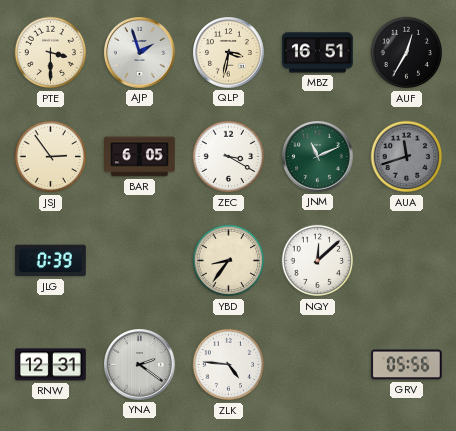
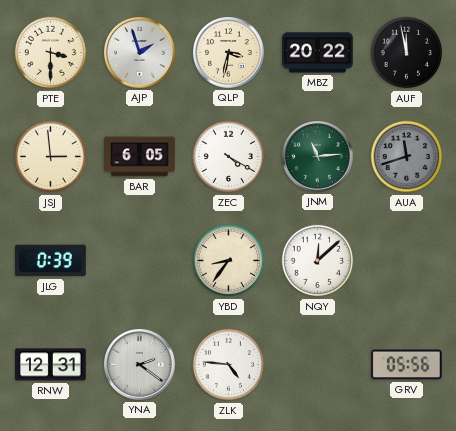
MBZ: 16:51 -> 20:22 (318, 53)
AUF: 12:35 -> 11:58 (407, 53)
JSJ: 2:54 -> 2:59 (51, 157)
ZEC: 3:20 -> 4:20 (229, 157)
JNM: 11:11 -> 11:14 (318, 157)
